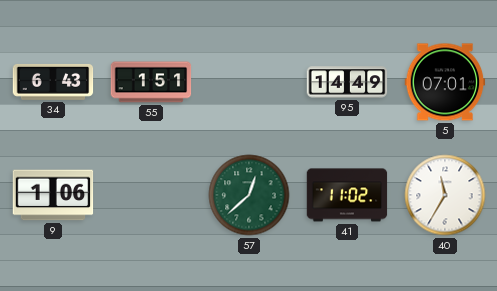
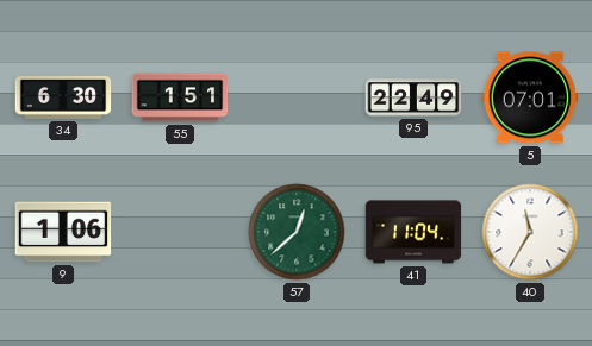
34: 6:43 -> 6:30 (63, 97)
95: 14:49 -> 22:49 (413, 97)
41: 11:02 -> 11:04 (413, 232)
